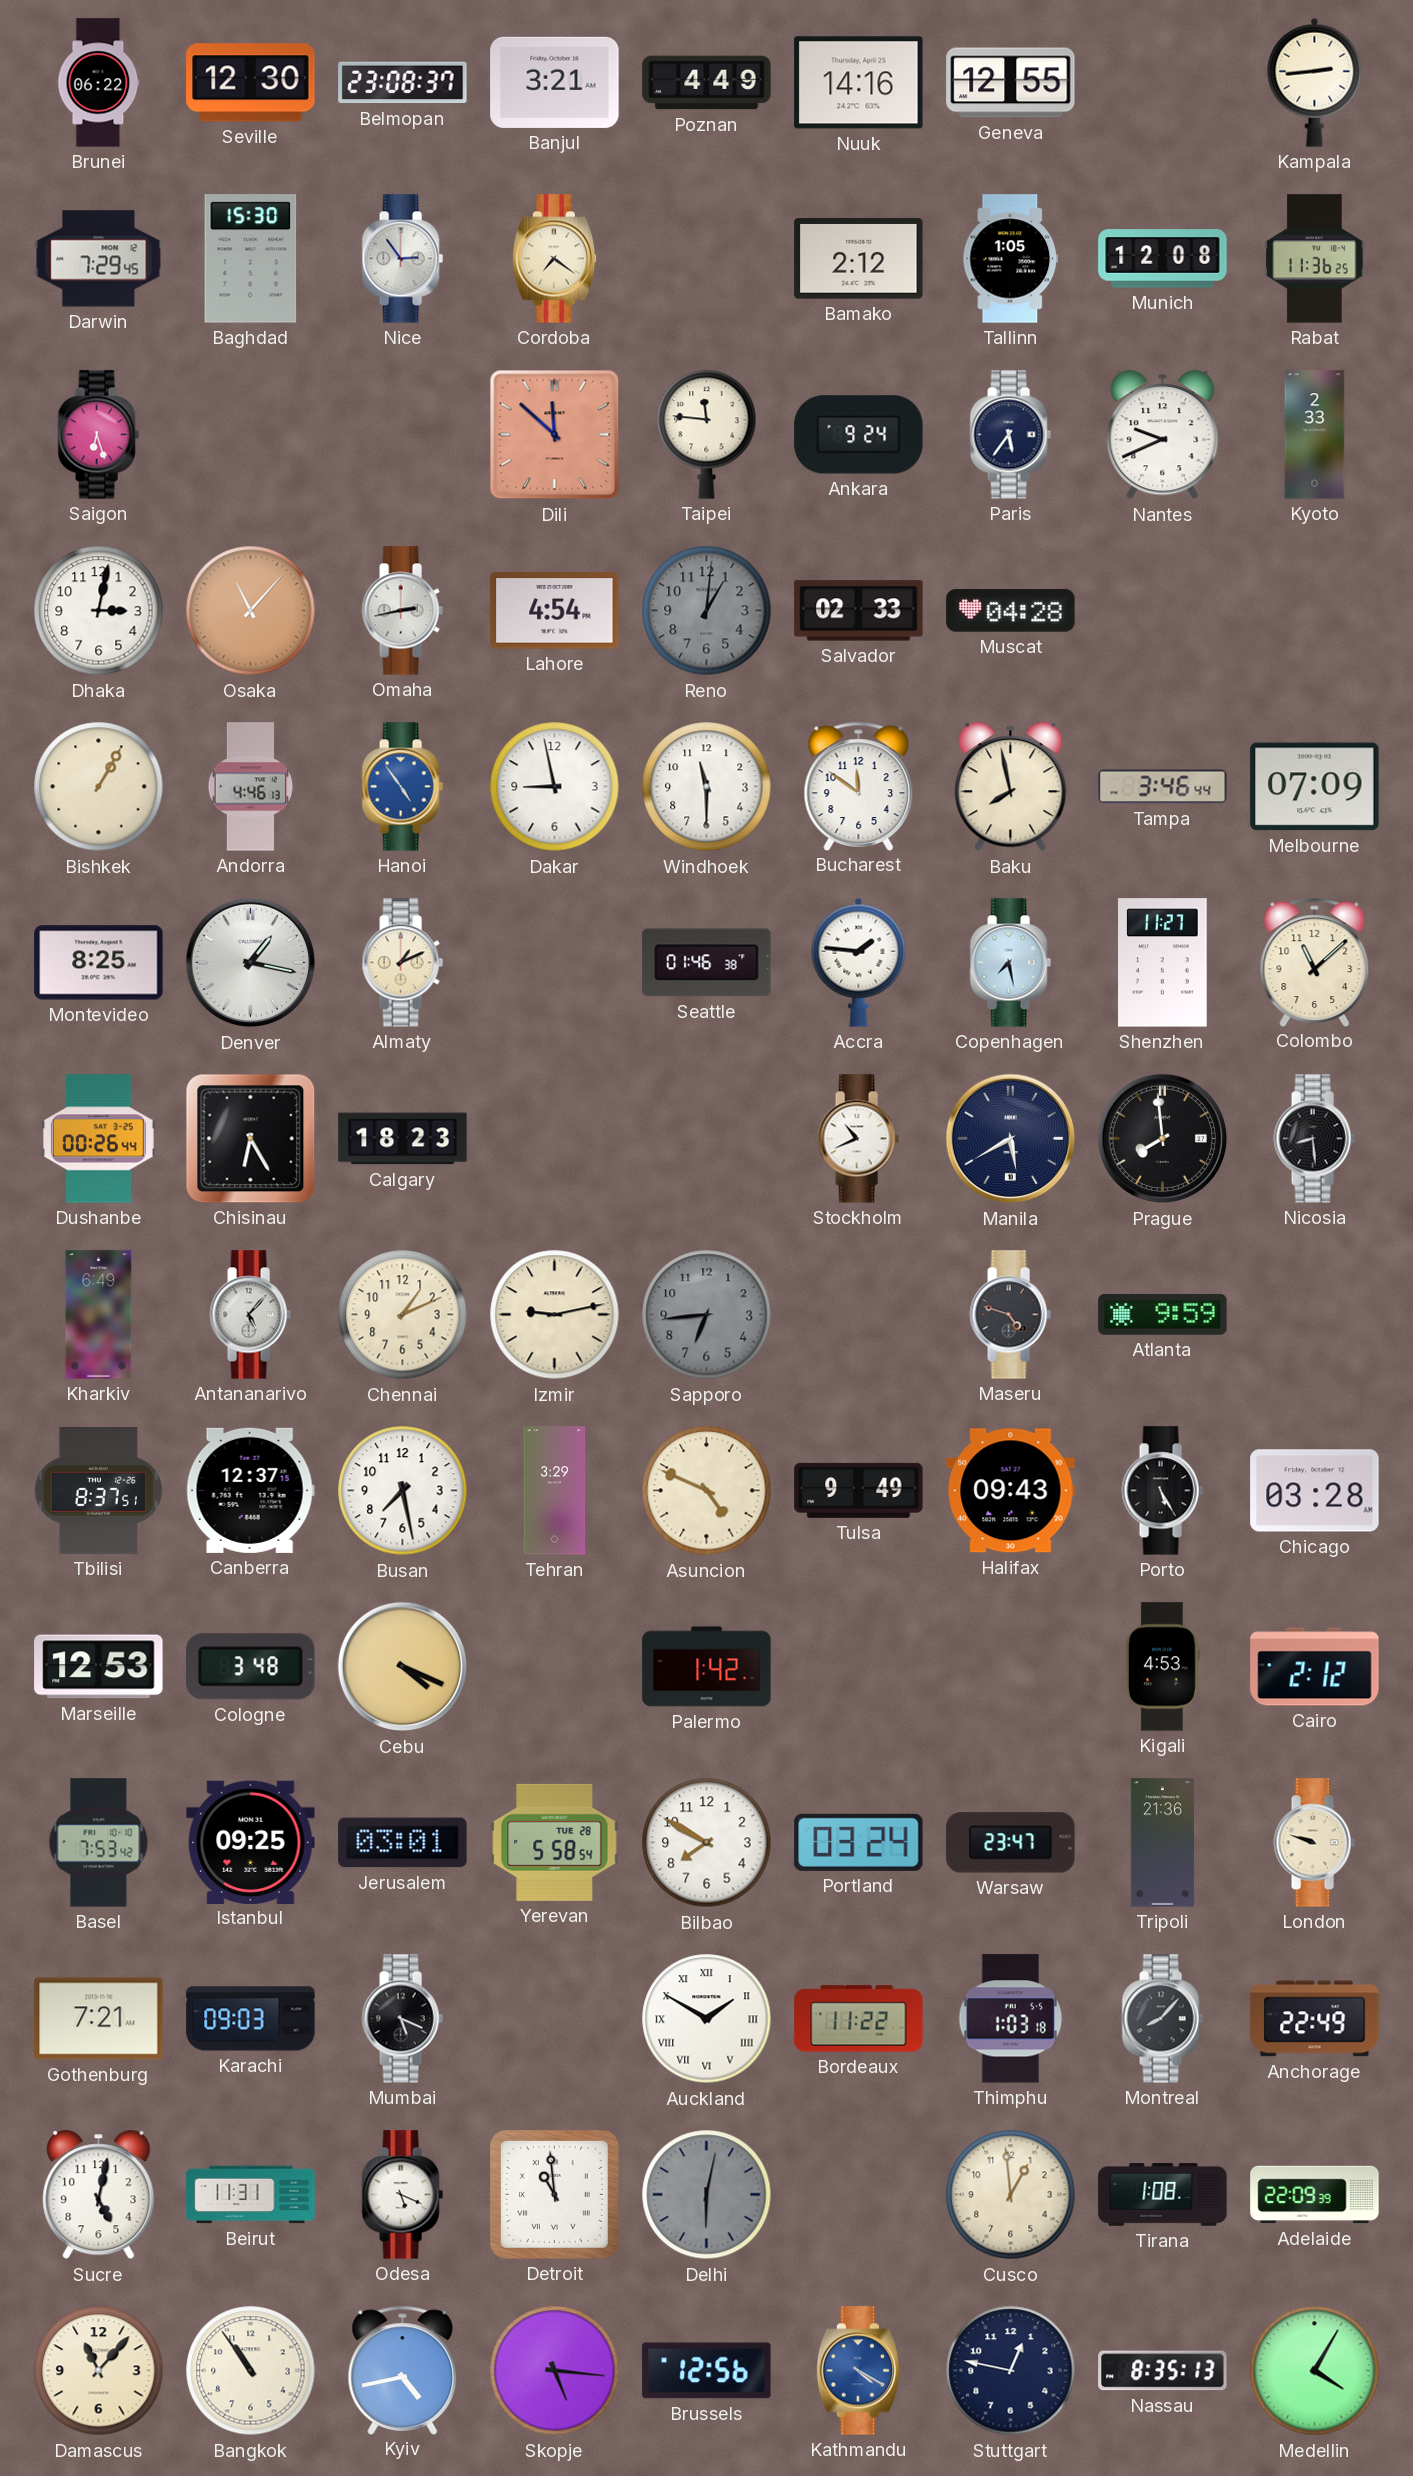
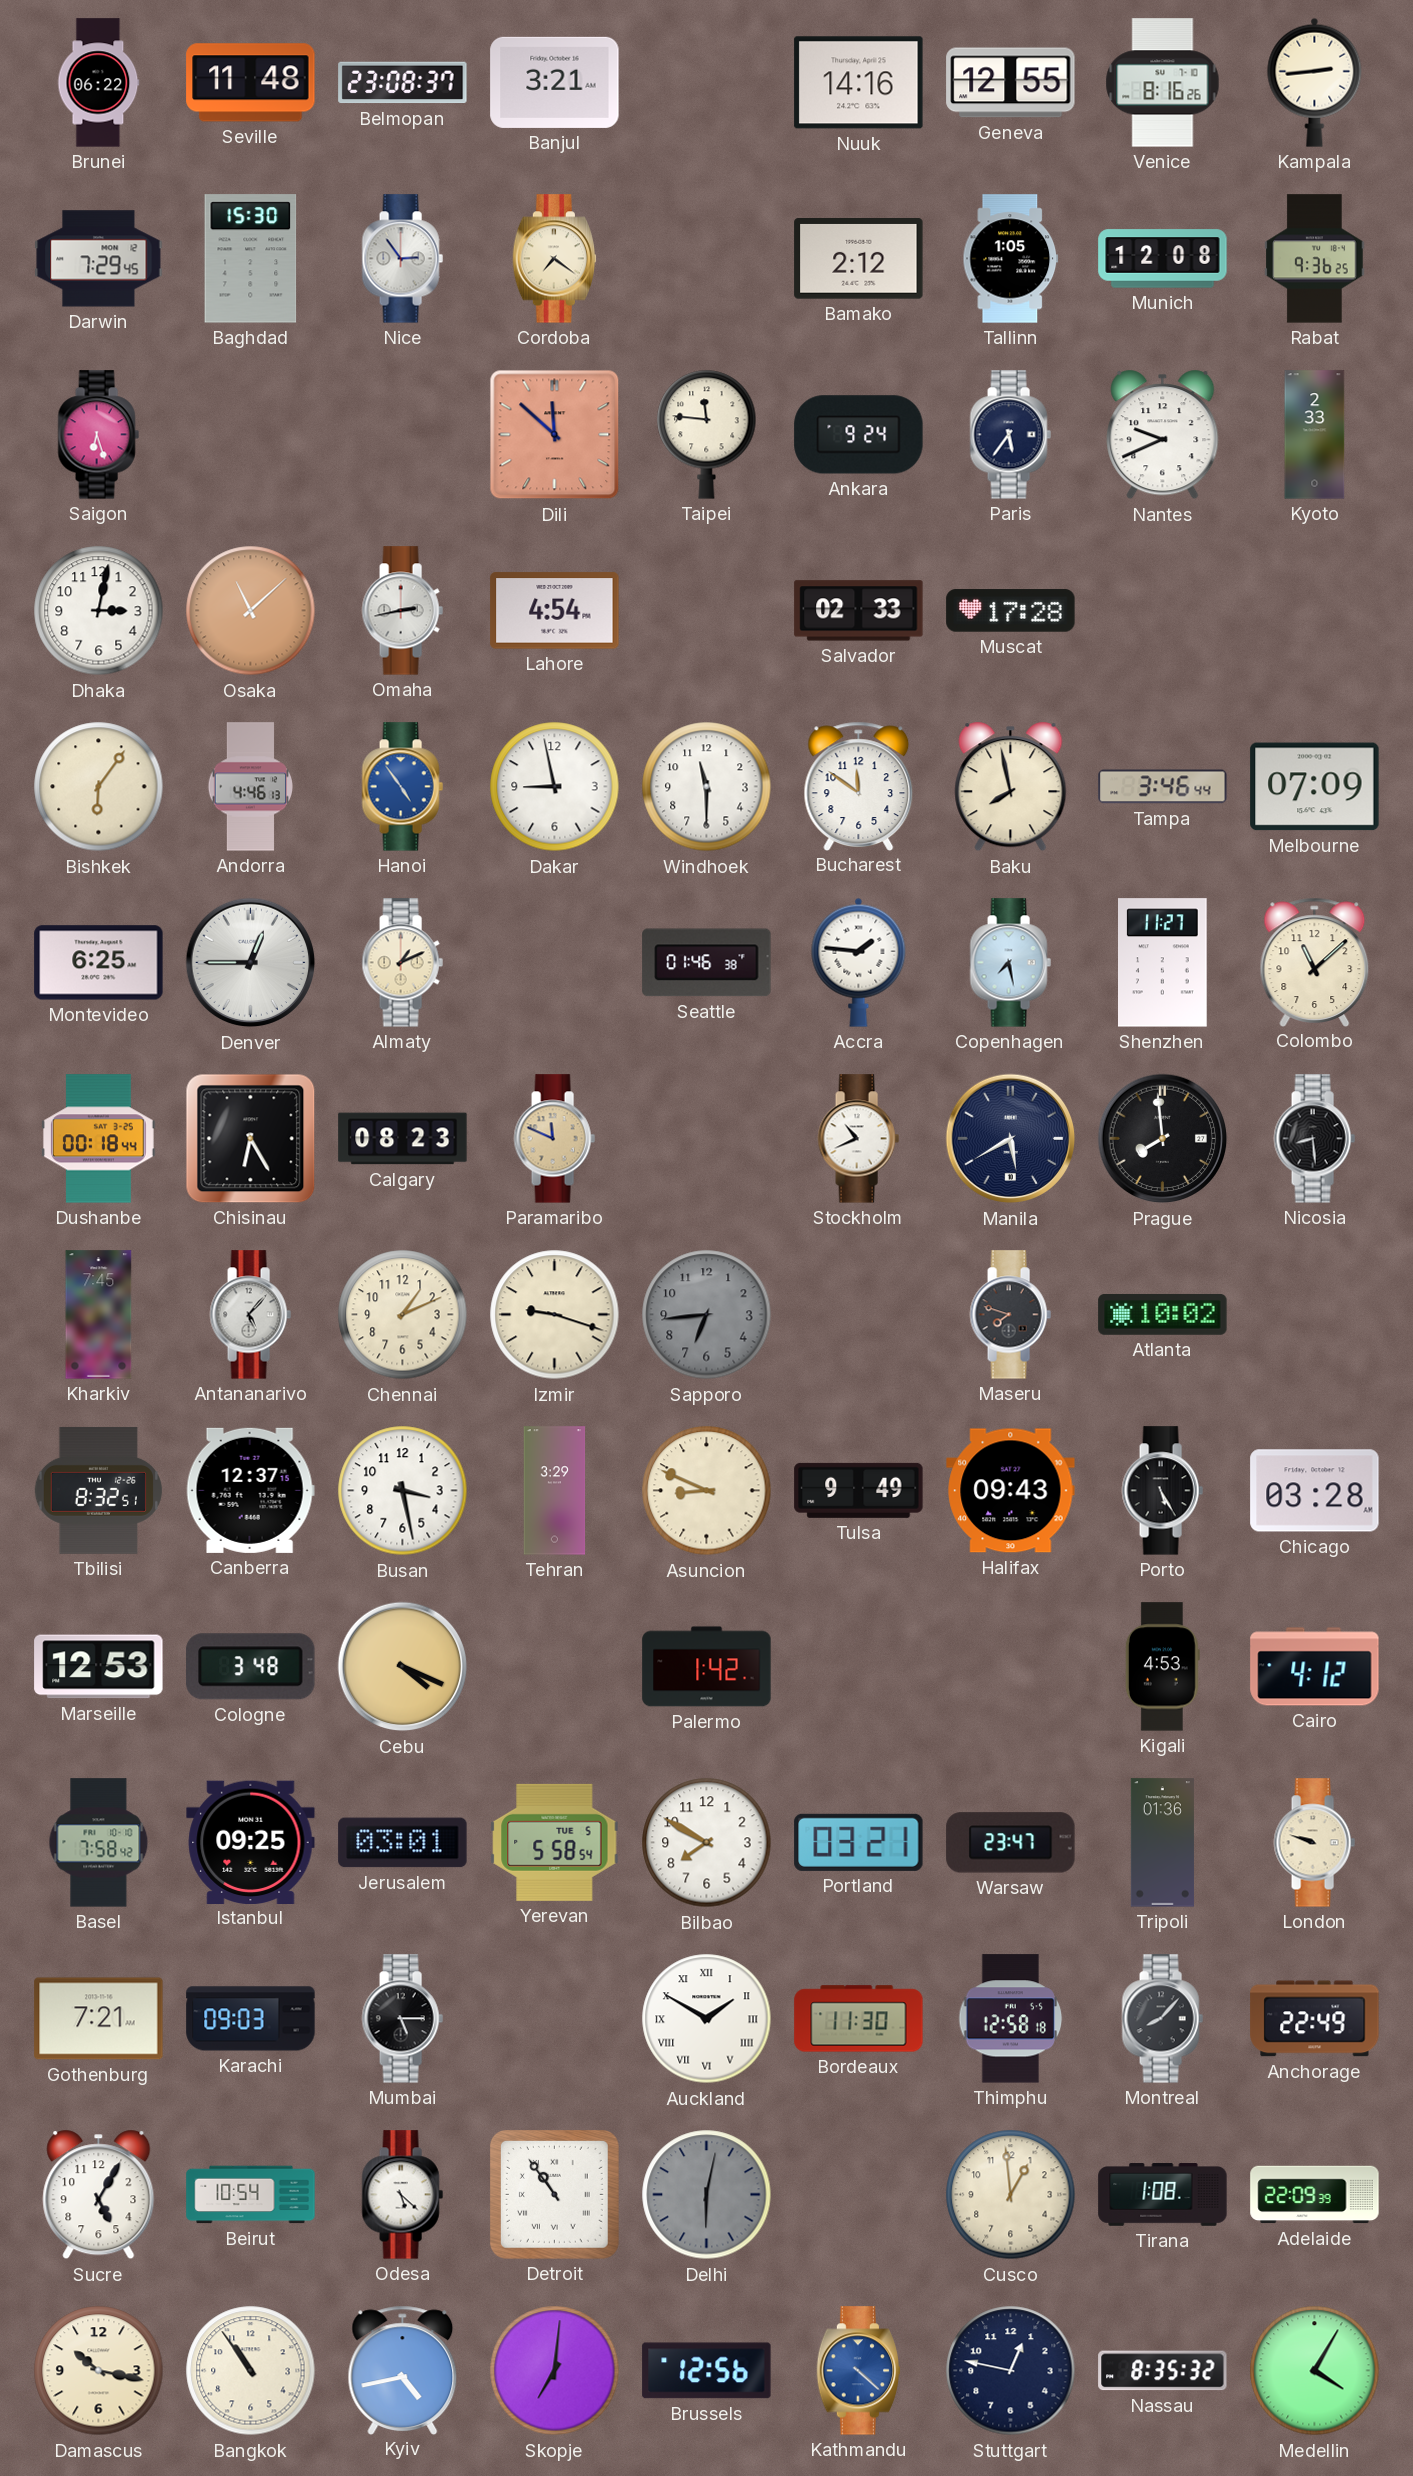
Seville: 12:30 -> 11:48 (251, 83)
Poznan: 4:49 -> none (707, 83)
Venice: none -> 8:16 (1163, 83)
Rabat: 11:36 -> 9:36 (1315, 259)
Osaka: 11:07 -> 11:08 (251, 611)
Reno: 1:01 -> none (707, 611)
Muscat: 04:28 -> 17:28 (1011, 611)
Bishkek: 1:05 -> 6:06 (99, 787)
Montevideo: 8:25 -> 6:25 (99, 963)
Denver: 1:17 -> 12:45 (251, 963)
Dushanbe: 00:26 -> 00:18 (98, 1139)
Calgary: 18:23 -> 08:23 (403, 1139)
Paramaribo: none -> 11:49 (554, 1139)
Kharkiv: 6:49 -> 7:45 (99, 1315)
Izmir: 9:13 -> 9:18 (555, 1315)
Maseru: 4:48 -> 7:48 (1010, 1315)
Atlanta: 9:59 -> 10:02 (1163, 1314)
Tbilisi: 8:37 -> 8:32 (98, 1490)
Busan: 7:28 -> 3:28 (403, 1491)
Asuncion: 4:49 -> 8:49 (707, 1491)
Cairo: 2:12 -> 4:12 (1315, 1667)
Basel: 7:53 -> 7:58 (99, 1843)
Yerevan date: TUE 28 -> TUE 5 (555, 1842)
Portland: 03:24 -> 03:21 (859, 1842)
Tripoli: 21:36 -> 01:36 (1162, 1843)
Mumbai: 5:19 -> 5:15 (402, 2019)
Bordeaux: 11:22 -> 11:30 (859, 2019)
Thimphu: 1:03 -> 12:58 (1011, 2019)
Sucre: 5:02 -> 5:05 (99, 2195)
Beirut: 11:31 -> 10:54 (251, 2195)
Odesa: 5:19 -> 5:22 (402, 2195)
Detroit: 10:59 -> 10:54 (554, 2194)
Damascus: 11:07 -> 10:17 (99, 2371)
Skopje: 5:16 -> 7:01 (555, 2371)
Kathmandu: 4:20 -> 4:22 (859, 2371)
Nassau: 8:35:13 -> 8:35:32 (1163, 2371)
